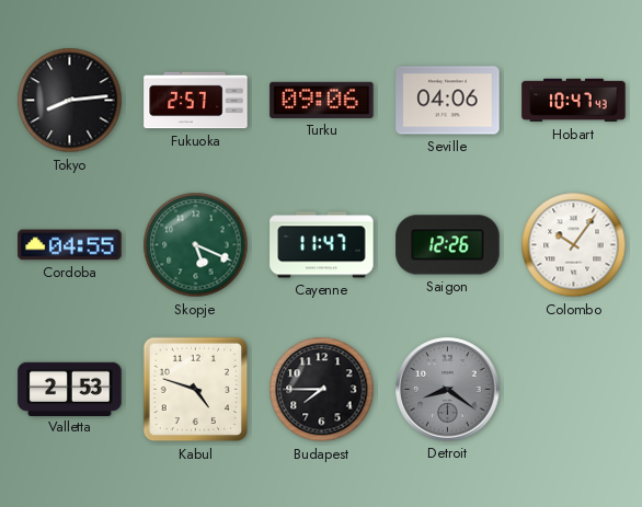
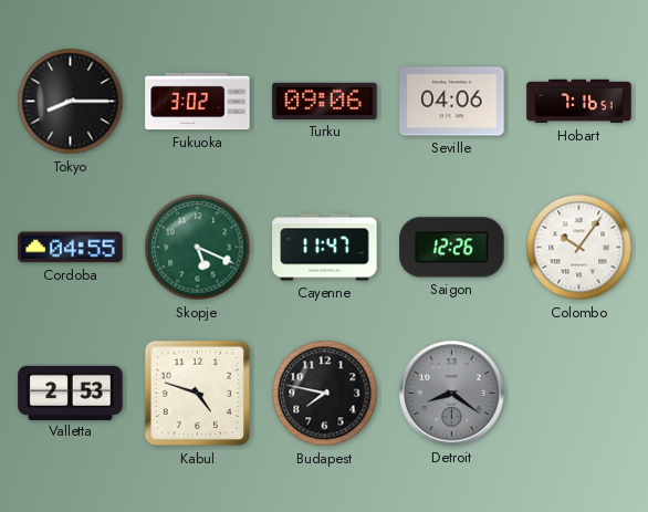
Tokyo: 8:14 -> 8:15 (71, 102)
Fukuoka: 2:57 -> 3:02 (198, 102)
Hobart: 10:47 -> 7:16 (579, 102)
Budapest: 7:45 -> 7:47 (325, 394)
